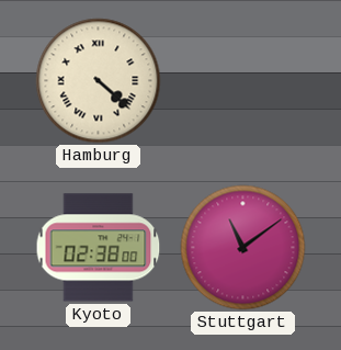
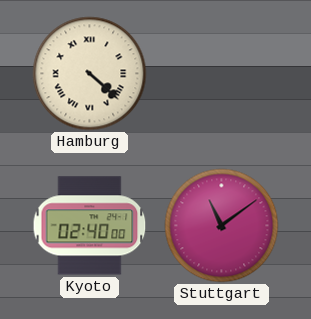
Kyoto: 02:38 -> 02:40 (90, 226)
